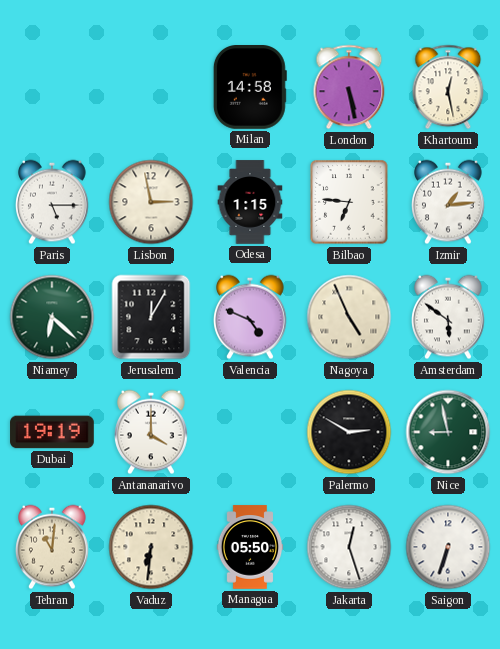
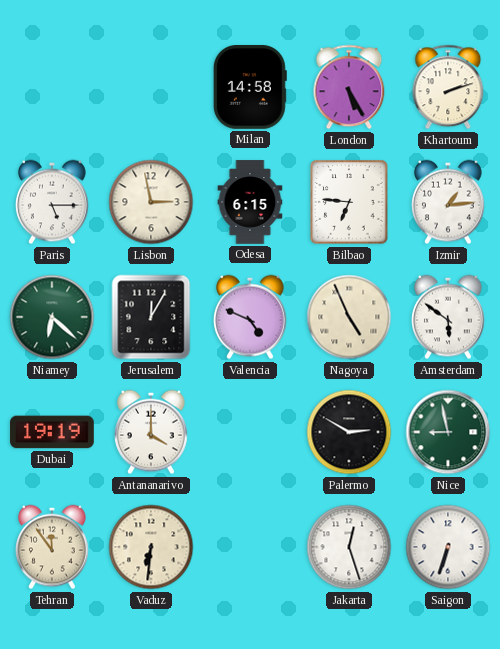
London: 5:28 -> 5:25 (349, 87)
Khartoum: 12:28 -> 2:12 (448, 87)
Odesa: 1:15 -> 6:15 (250, 202)
Tehran: 11:01 -> 11:54 (53, 547)
Managua: 05:50 -> none (250, 547)
